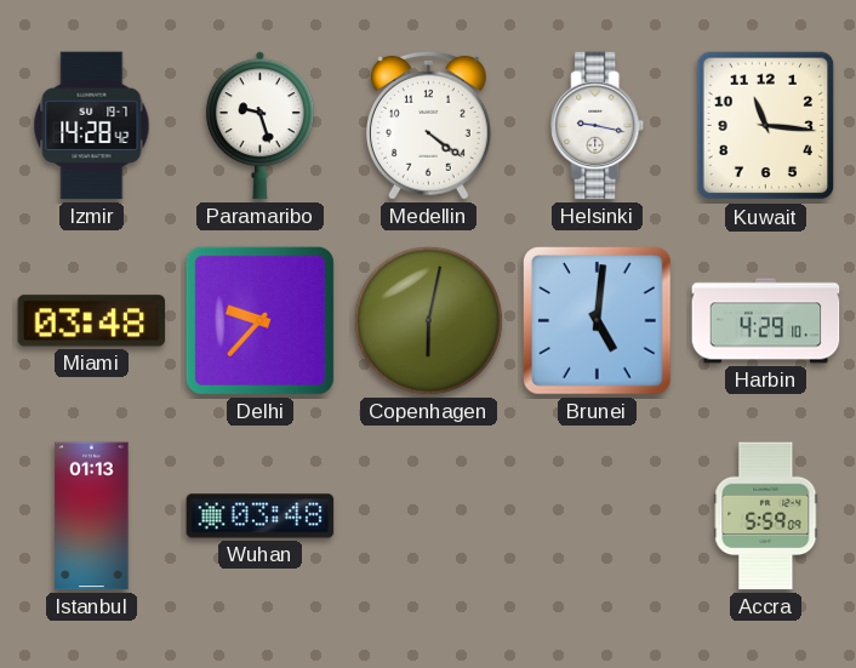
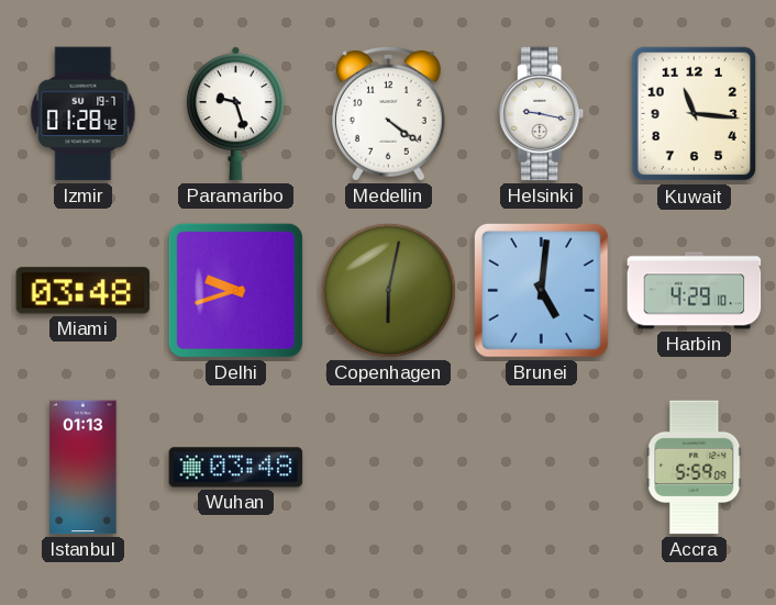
Izmir: 14:28 -> 01:28 (84, 114)
Delhi: 9:37 -> 9:42 (235, 290)
